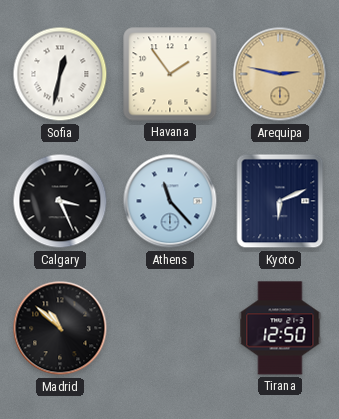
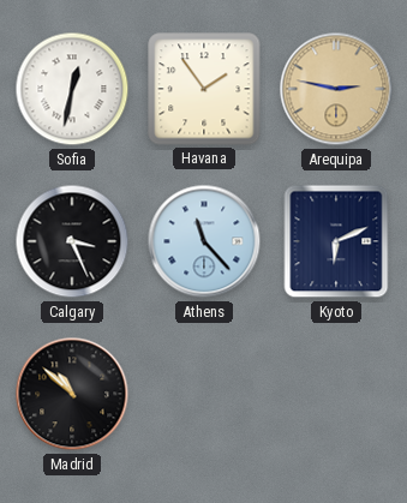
Tirana: 12:50 -> none (280, 328)
